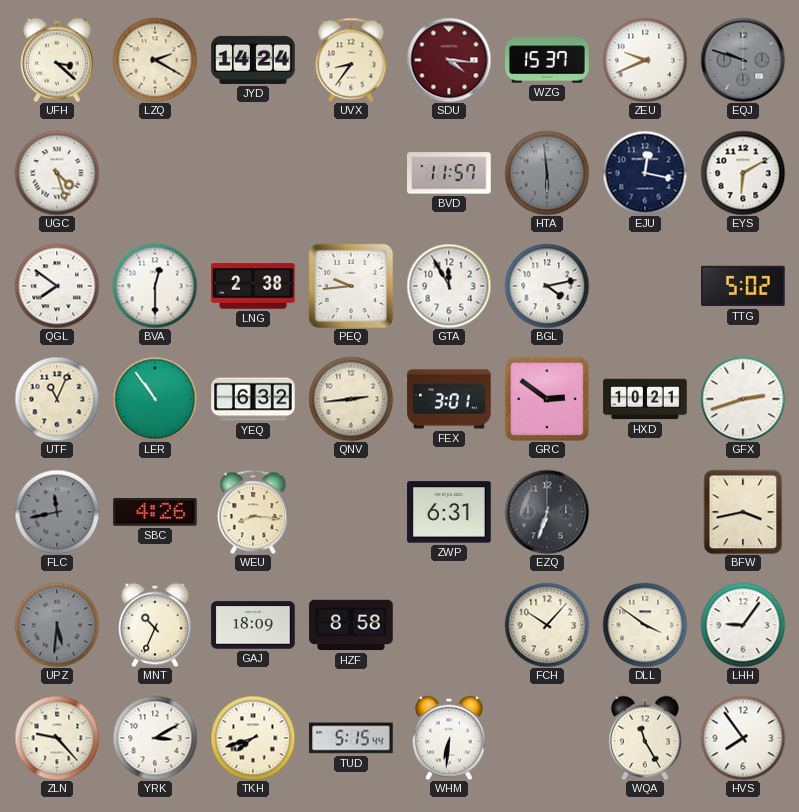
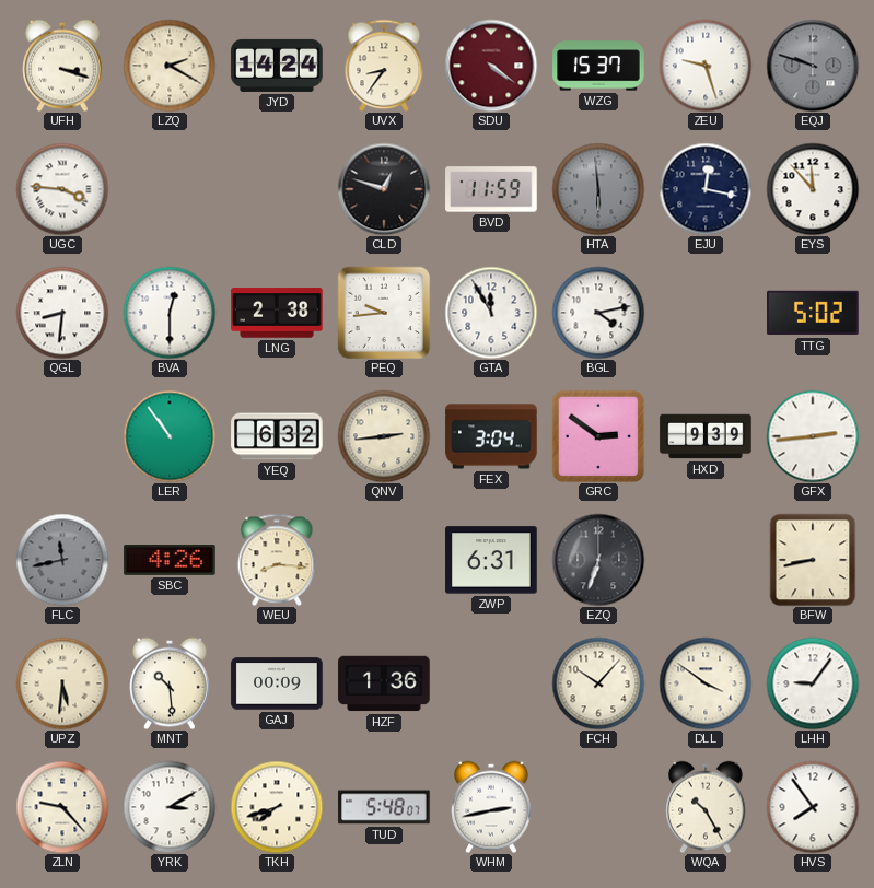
UFH: 3:22 -> 3:18 (62, 66)
SDU: 4:16 -> 4:21 (491, 66)
ZEU: 9:41 -> 9:27 (706, 66)
UGC: 4:27 -> 3:46 (62, 189)
CLD: none -> 12:48 (384, 189)
BVD: 11:57 -> 11:59 (491, 189)
EYS: 6:10 -> 11:53 (813, 189)
QGL: 7:51 -> 8:31 (62, 313)
UTF: 11:04 -> none (57, 399)
FEX: 3:01 -> 3:04 (491, 436)
HXD: 10:21 -> 9:39 (706, 436)
GFX: 2:42 -> 2:44 (813, 436)
BFW: 3:43 -> 8:43 (813, 560)
UPZ dial: grey -> cream (62, 683)
MNT: 10:34 -> 10:29 (170, 683)
GAJ: 18:09 -> 00:09 (277, 683)
HZF: 8:58 -> 1:36 (384, 683)
TUD: 5:15 -> 5:48 (384, 807)
WHM: 6:31 -> 2:43 (491, 807)
WQA: 11:25 -> 10:25 (706, 807)
